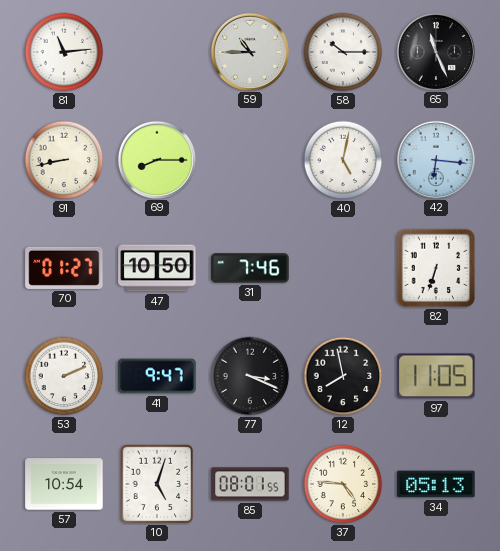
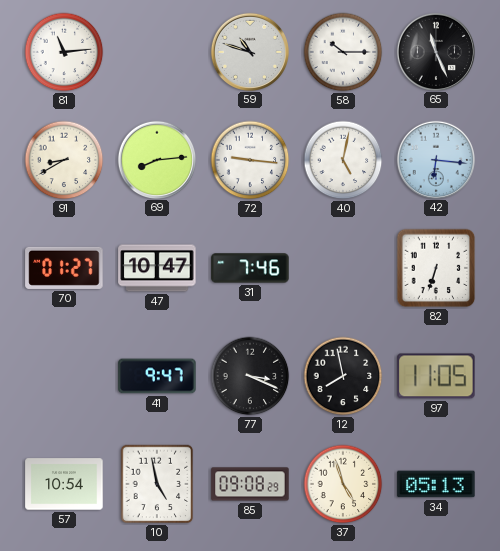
59: 10:45 -> 10:48 (249, 51)
91: 8:43 -> 8:40 (64, 160)
69: 8:15 -> 8:14 (156, 159)
72: none -> 9:16 (250, 160)
47: 10:50 -> 10:47 (157, 268)
53: 2:11 -> none (64, 376)
10: 5:03 -> 4:58 (157, 484)
85: 08:01 -> 09:08 (250, 484)
37: 4:46 -> 4:57 (343, 484)
